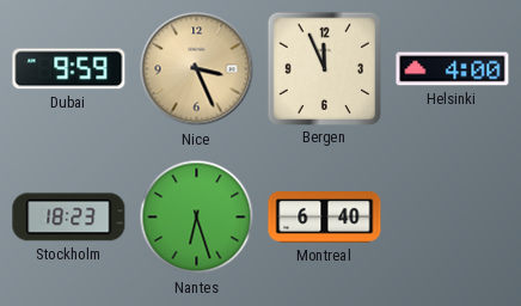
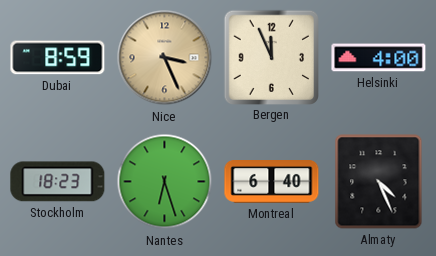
Dubai: 9:59 -> 8:59 (58, 58)
Almaty: none -> 4:26 (379, 182)
